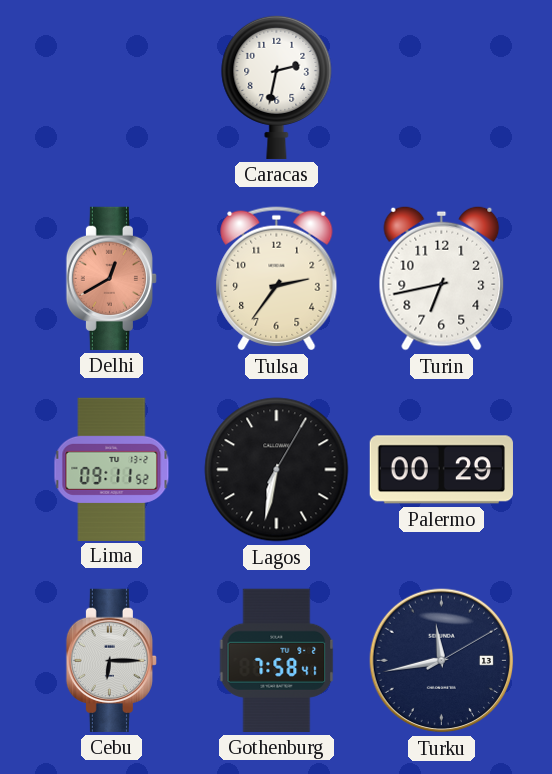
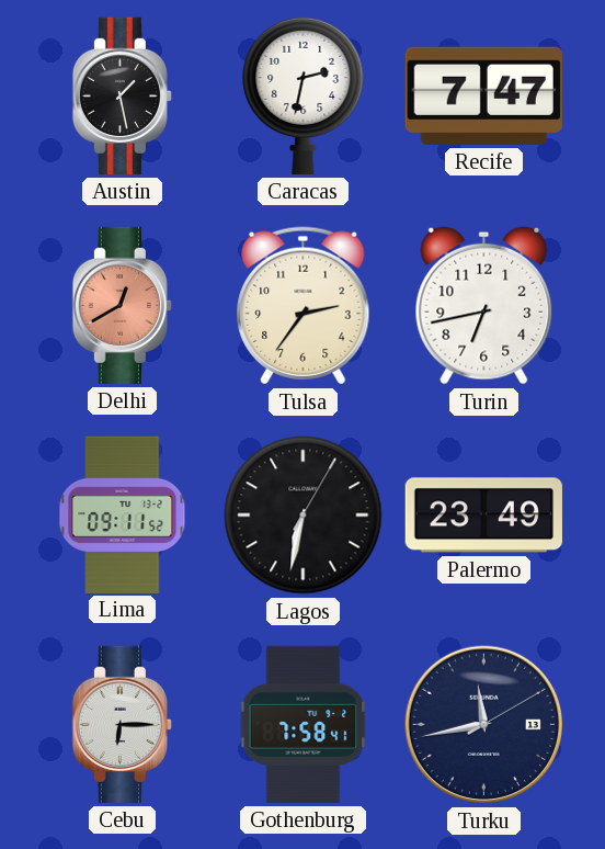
Austin: none -> 1:28 (122, 95)
Recife: none -> 7:47 (483, 95)
Palermo: 00:29 -> 23:49 (483, 516)
